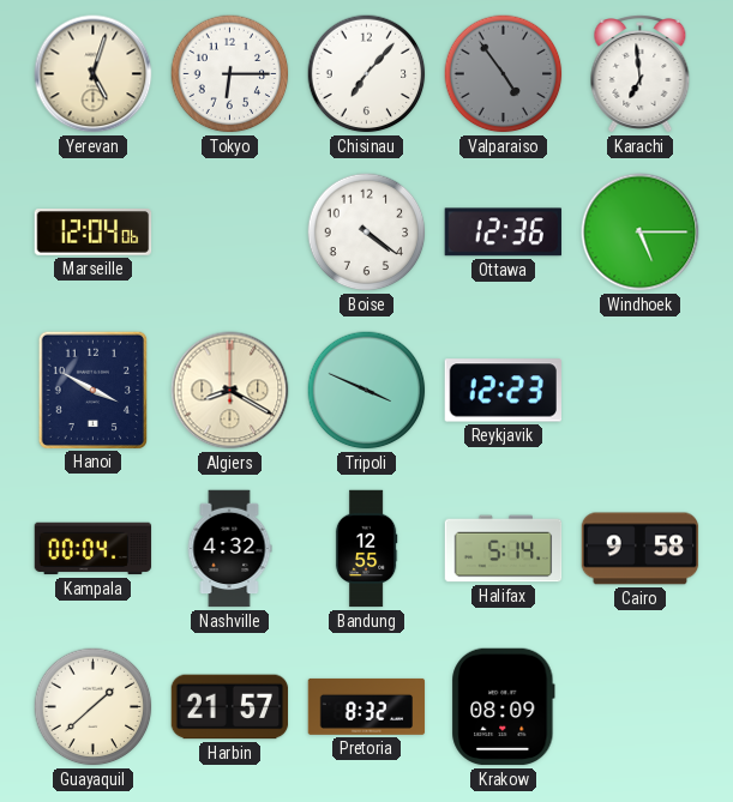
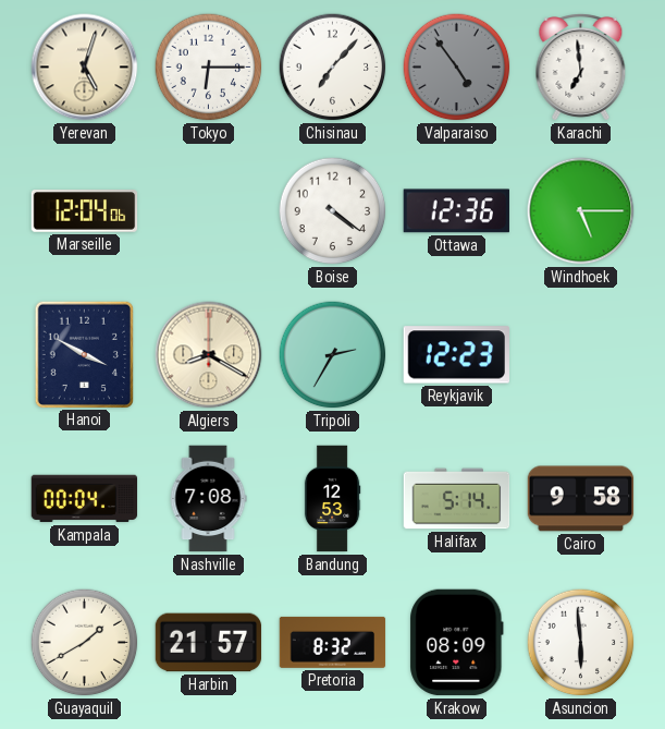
Tripoli: 3:49 -> 2:35 (333, 355)
Nashville: 4:32 -> 7:08 (208, 499)
Bandung: 12:55 -> 12:53 (332, 499)
Guayaquil: 1:38 -> 1:40 (85, 643)
Asuncion: none -> 5:59 (581, 643)
